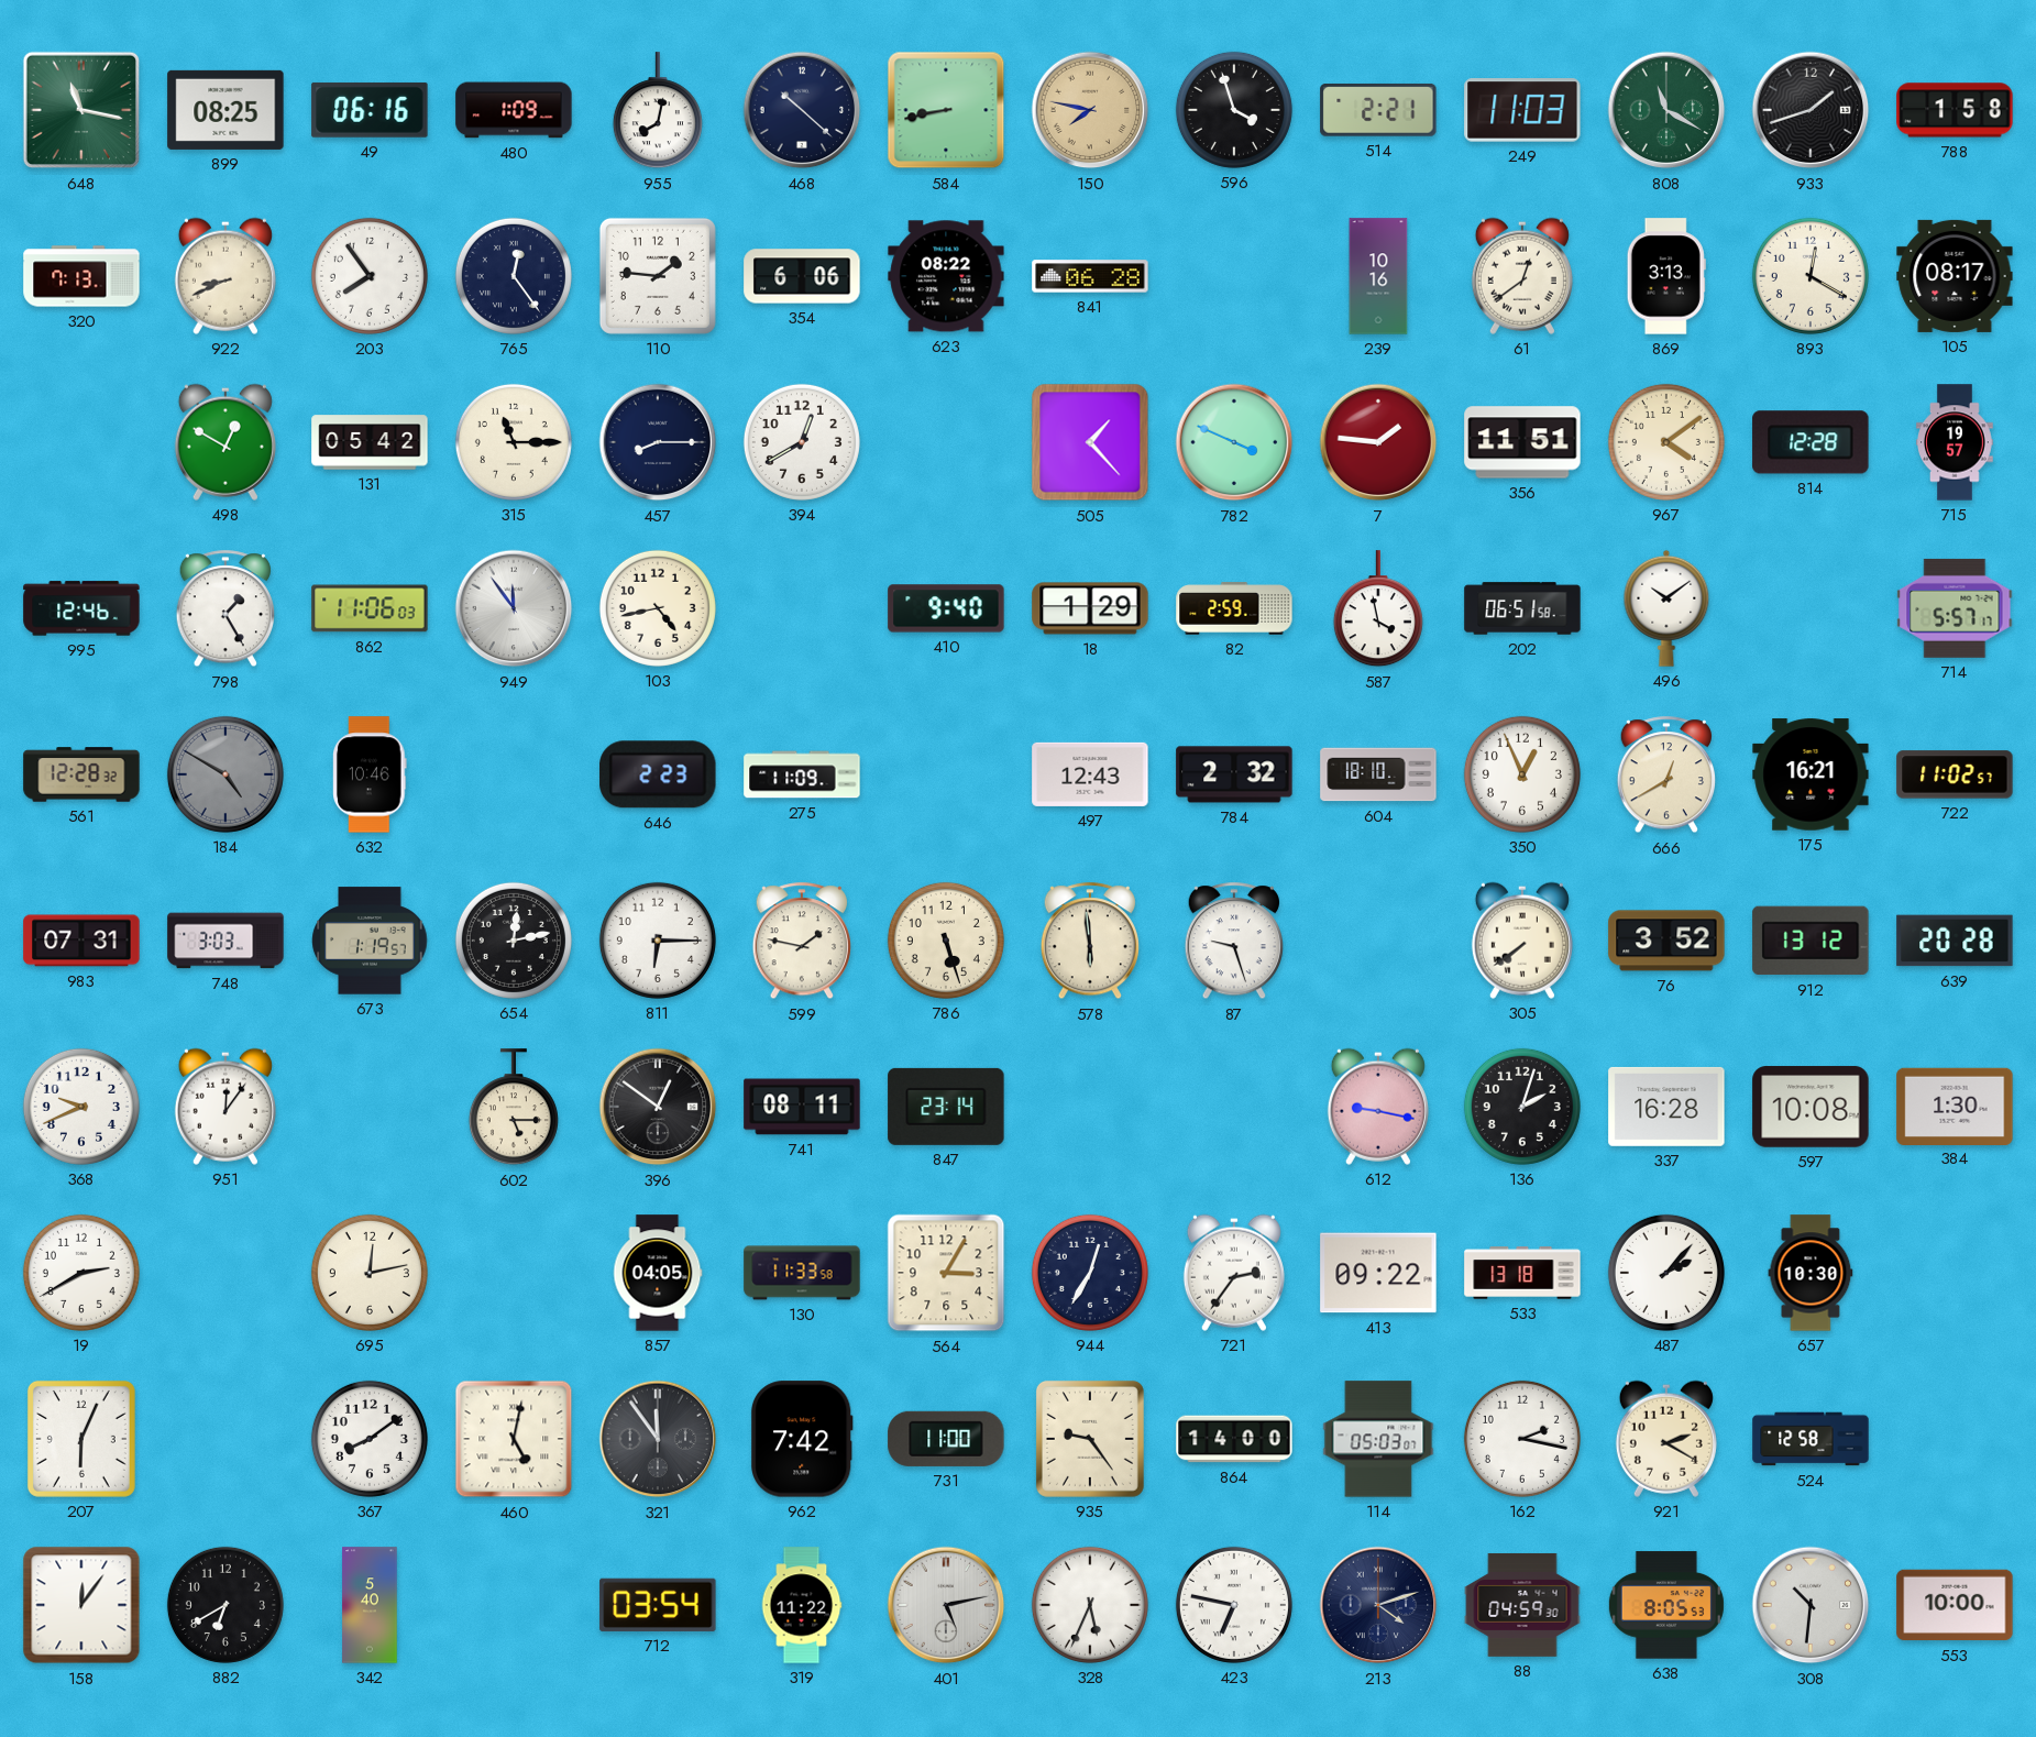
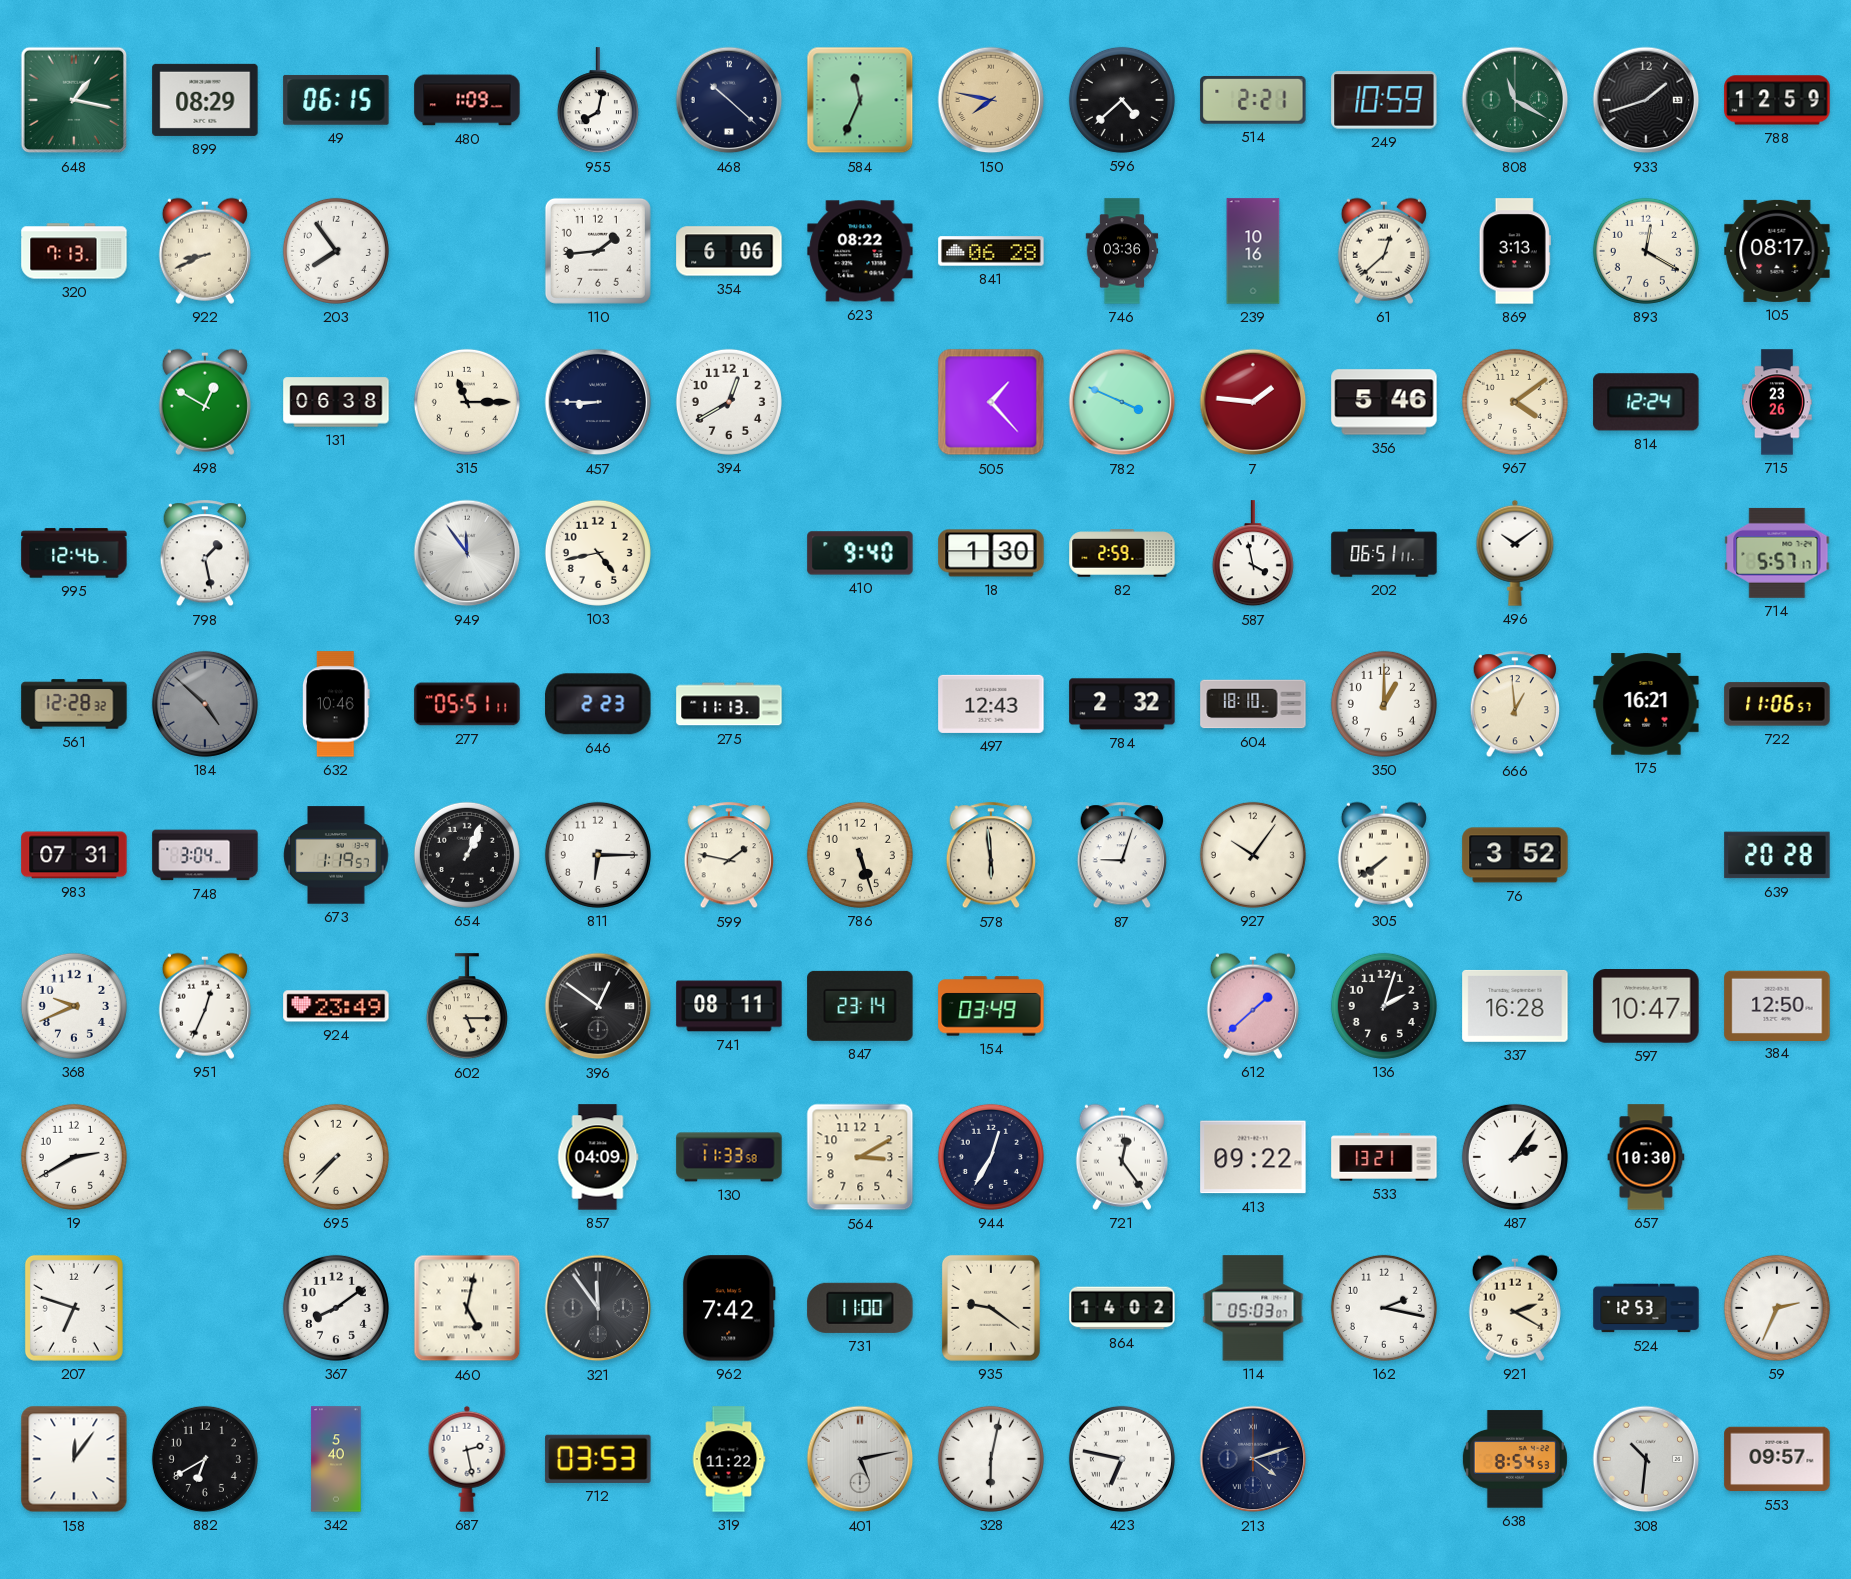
648: 11:17 -> 1:17 (74, 100)
899: 08:25 -> 08:29 (205, 100)
49: 06:16 -> 06:15 (336, 100)
584: 8:43 -> 11:34 (860, 100)
596: 3:57 -> 4:38 (1122, 100)
249: 11:03 -> 10:59 (1384, 100)
788: 1:58 -> 12:59 (1777, 100)
765: 12:24 -> none (514, 276)
110: 1:46 -> 1:44 (598, 251)
746: none -> 03:36 (1122, 251)
61: 12:39 -> 12:38 (1384, 251)
131: 05:42 -> 06:38 (336, 402)
457: 8:15 -> 8:45 (598, 402)
356: 11:51 -> 5:46 (1384, 402)
814: 12:28 -> 12:24 (1646, 402)
715: 19:57 -> 23:26 (1777, 402)
798: 1:25 -> 1:28 (204, 554)
862: 11:06 -> none (370, 608)
18: 1:29 -> 1:30 (991, 553)
202: 06:51:58 -> 06:51:11 (1384, 553)
184: 4:50 -> 4:52 (205, 704)
277: none -> 05:51 (467, 704)
275: 11:09 -> 11:13 (729, 704)
350: 12:56 -> 1:00 (1384, 704)
666: 12:40 -> 12:59 (1514, 705)
722: 11:02 -> 11:06 (1777, 704)
748: 3:03 -> 3:04 (205, 855)
654: 12:13 -> 1:04 (467, 855)
87: 9:27 -> 9:03 (1121, 856)
927: none -> 10:06 (1253, 855)
912: 13:12 -> none (1811, 941)
951: 12:06 -> 12:34 (205, 1006)
924: none -> 23:49 (336, 1006)
154: none -> 03:49 (991, 1006)
612: 9:17 -> 1:38 (1253, 1006)
597: 10:08 -> 10:47 (1646, 1006)
384: 1:30 -> 12:50 (1777, 1005)
695: 12:13 -> 7:37 (336, 1157)
857: 04:05 -> 04:09 (598, 1157)
564: 3:05 -> 3:10 (860, 1157)
721: 2:36 -> 12:24 (1122, 1157)
533: 13:18 -> 13:21 (1384, 1157)
487: 2:07 -> 2:06 (1515, 1157)
207: 6:04 -> 6:48 (74, 1308)
935: 9:24 -> 9:21 (991, 1308)
864: 14:00 -> 14:02 (1122, 1308)
524: 12:58 -> 12:53 (1646, 1308)
59: none -> 2:34 (1777, 1308)
687: none -> 2:28 (467, 1459)
712: 03:54 -> 03:53 (598, 1459)
328: 5:34 -> 6:02 (991, 1459)
88: 04:59 -> none (1522, 1605)
638: 8:05 -> 8:54 (1515, 1459)
553: 10:00 -> 09:57 (1777, 1459)
